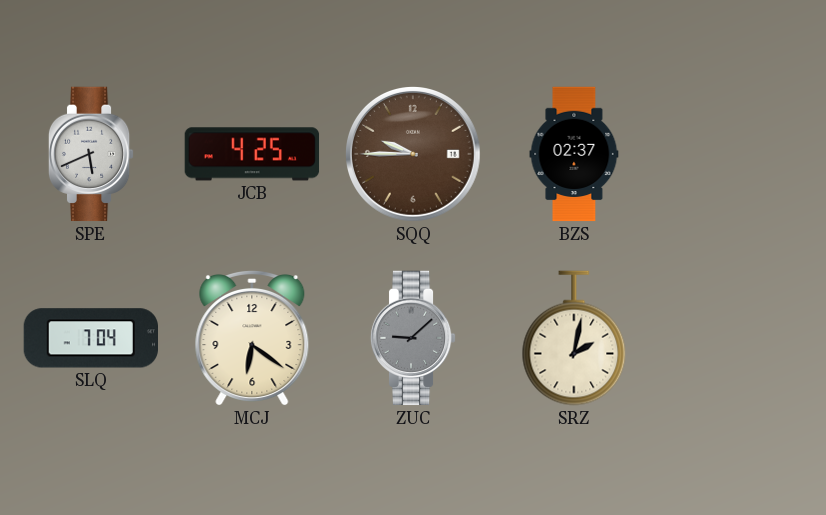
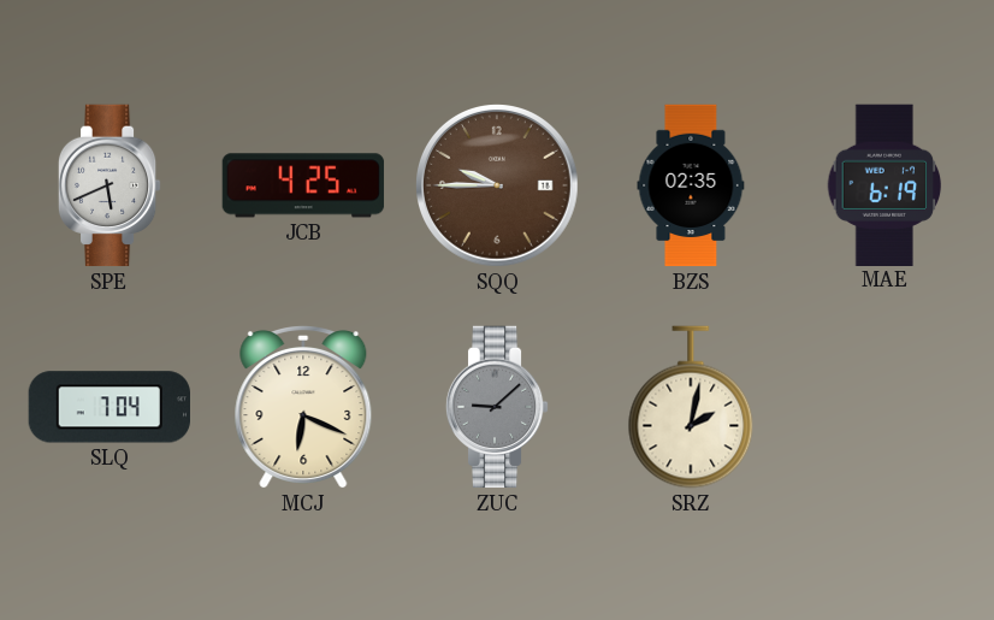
BZS: 02:37 -> 02:35 (691, 185)
MAE: none -> 6:19 (884, 184)
MCJ: 6:21 -> 6:19 (303, 407)
